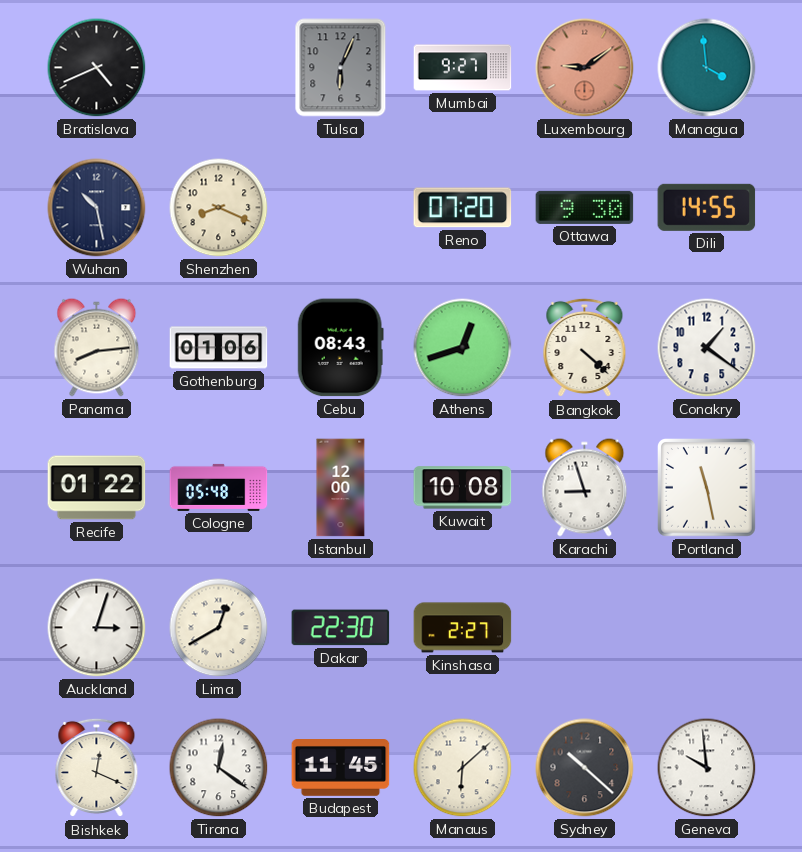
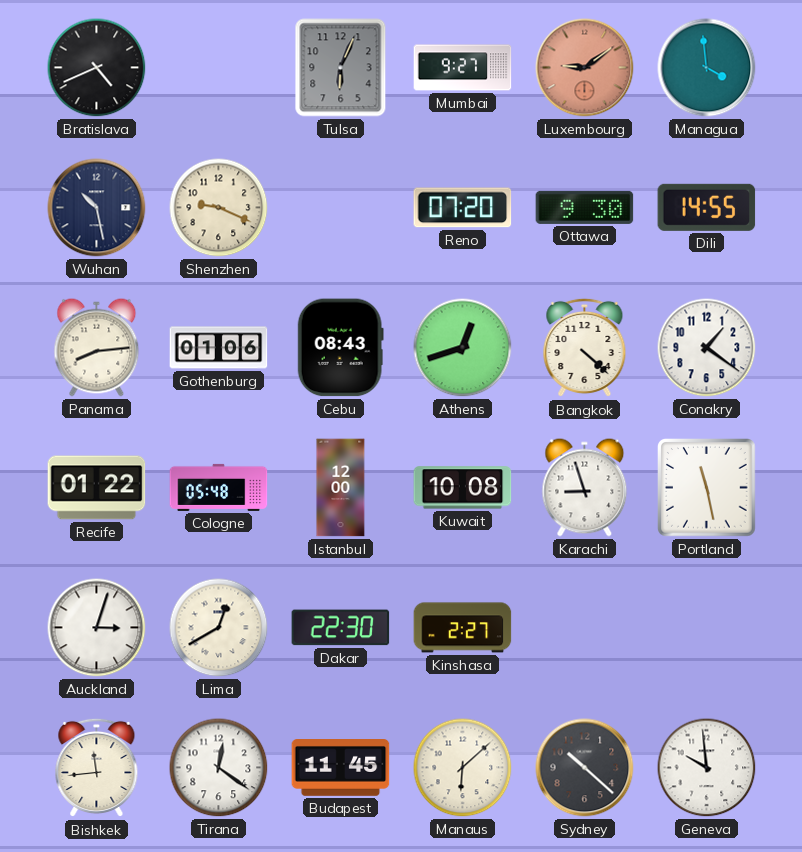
Shenzhen: 8:19 -> 9:19 (219, 208)
Bishkek: 12:19 -> 11:44 (97, 768)
